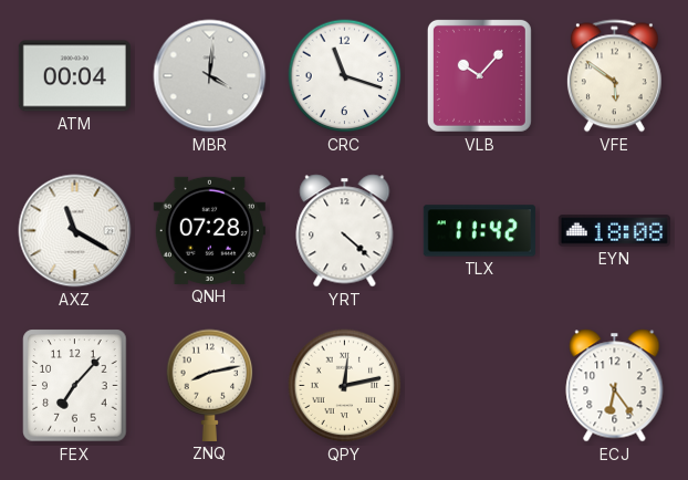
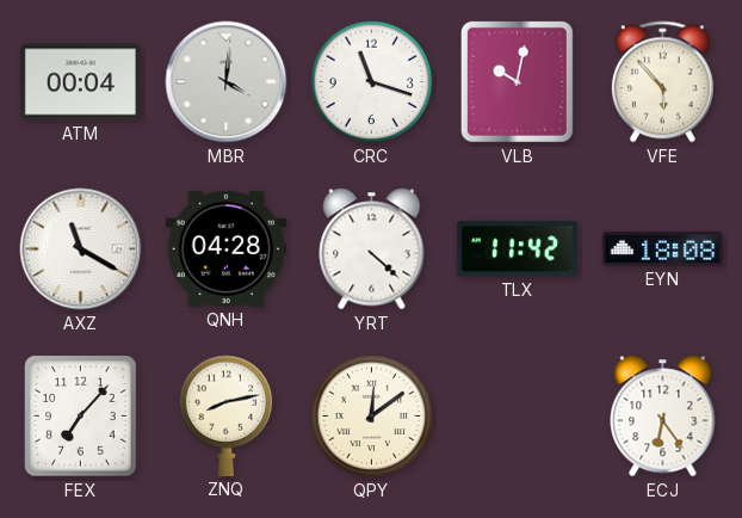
VLB: 10:07 -> 10:02 (517, 81)
VFE: 5:51 -> 5:53 (662, 82)
QNH: 07:28 -> 04:28 (225, 248)
QPY: 12:13 -> 12:09 (372, 417)
